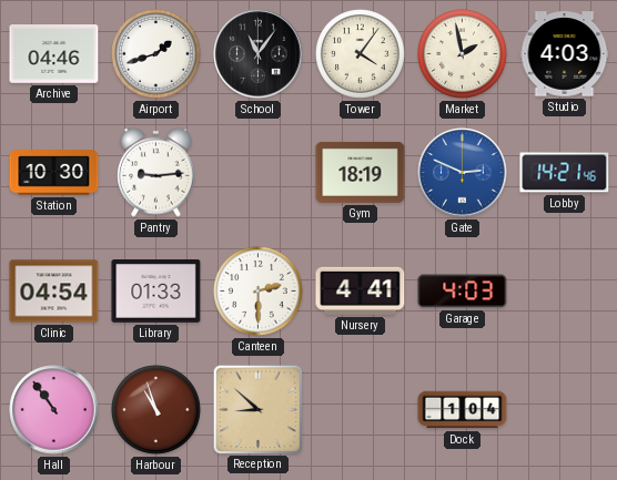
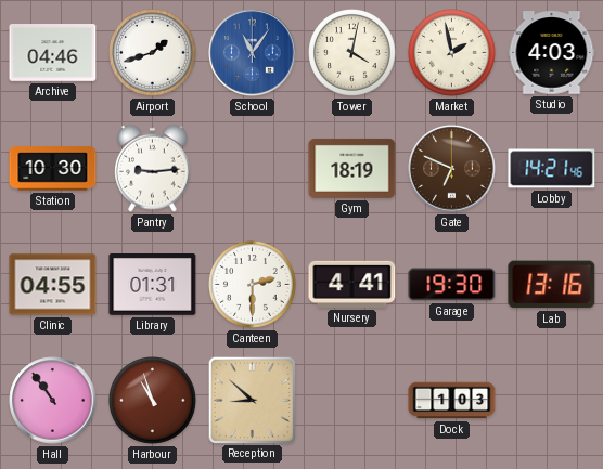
School dial: black -> blue (253, 53)
Tower: 4:06 -> 4:02 (352, 53)
Gate: 2:49 -> 6:49 (452, 169)
Gate dial: blue -> brown (452, 169)
Clinic: 04:54 -> 04:55 (53, 285)
Library: 01:33 -> 01:31 (153, 285)
Garage: 4:03 -> 19:30 (452, 285)
Lab: none -> 13:16 (552, 285)
Dock: 1:04 -> 1:03 (452, 401)
